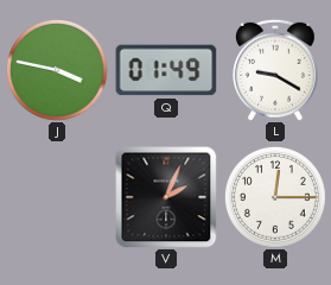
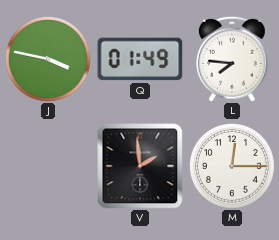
L: 9:20 -> 7:46 (232, 59)
V: 2:04 -> 1:59 (140, 166)
